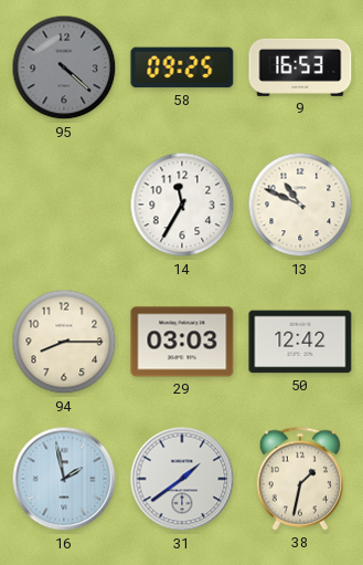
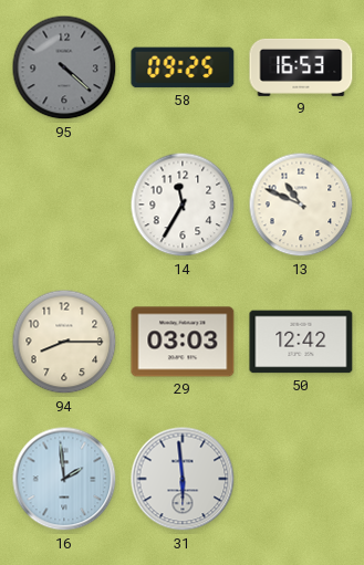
16: 1:58 -> 1:59 (64, 479)
31: 1:39 -> 5:59 (183, 479)
38: 1:32 -> none (300, 479)
